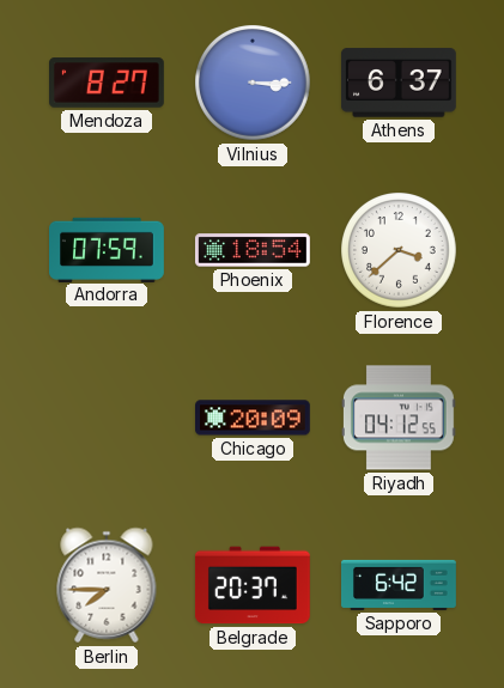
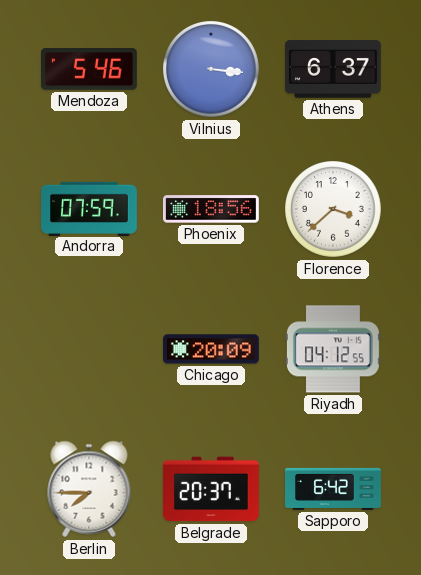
Mendoza: 8:27 -> 5:46 (90, 69)
Vilnius: 3:15 -> 3:16 (212, 70)
Phoenix: 18:54 -> 18:56 (211, 209)
